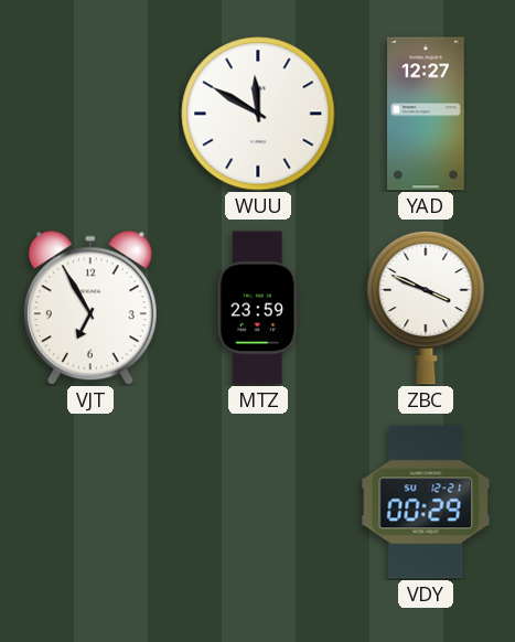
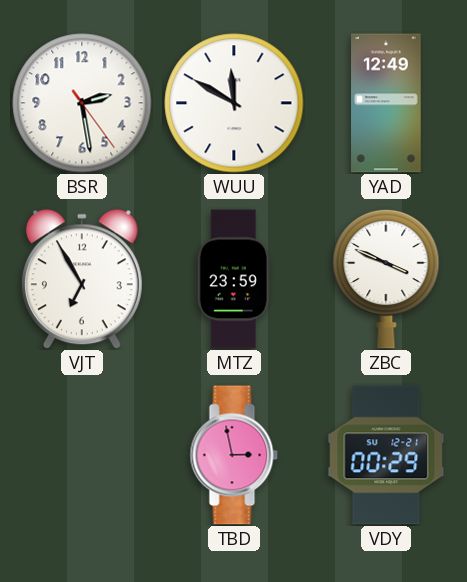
BSR: none -> 2:28 (82, 103)
YAD: 12:27 -> 12:49 (386, 103)
TBD: none -> 2:58 (234, 455)
